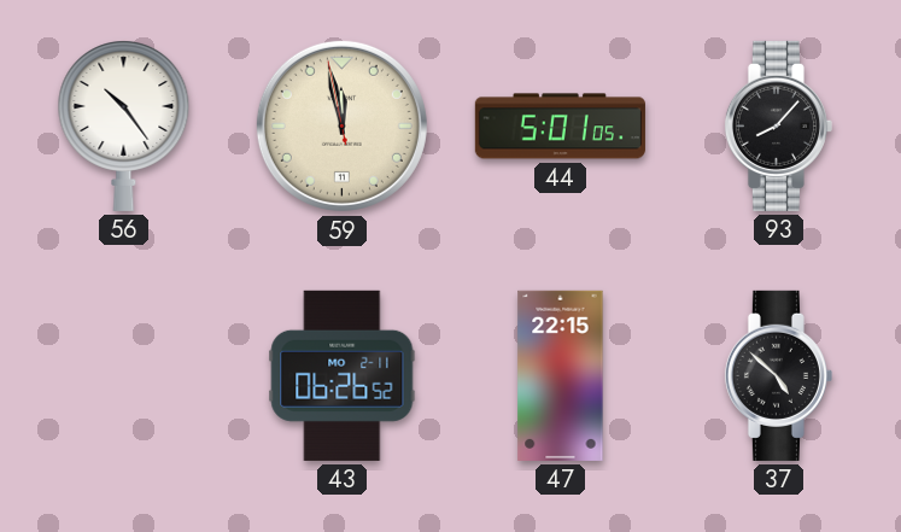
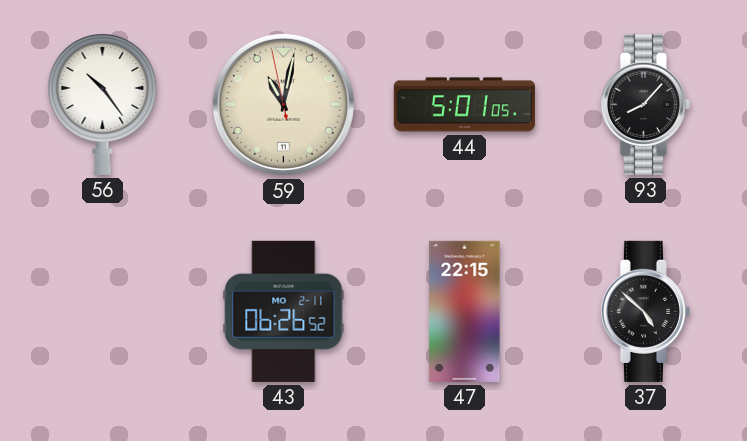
59: 11:57 -> 11:01 (283, 104)
